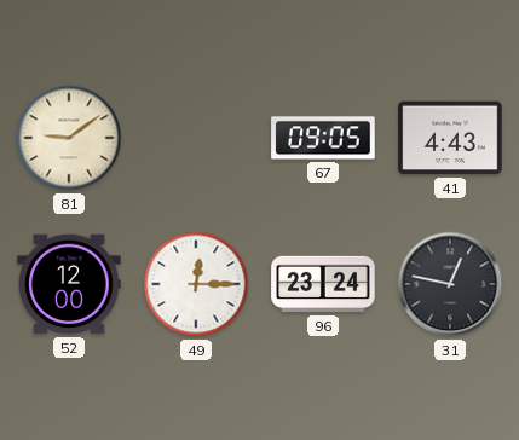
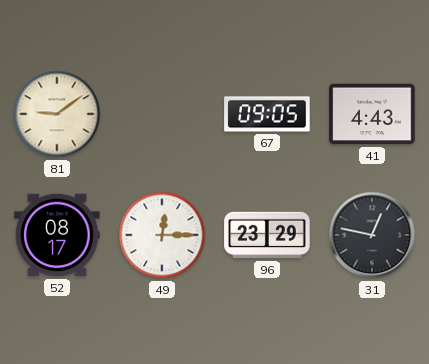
52: 12:00 -> 08:17 (57, 235)
96: 23:24 -> 23:29 (267, 235)
